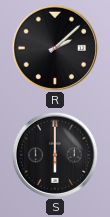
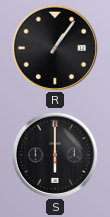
R: 2:08 -> 1:06 (54, 47)
